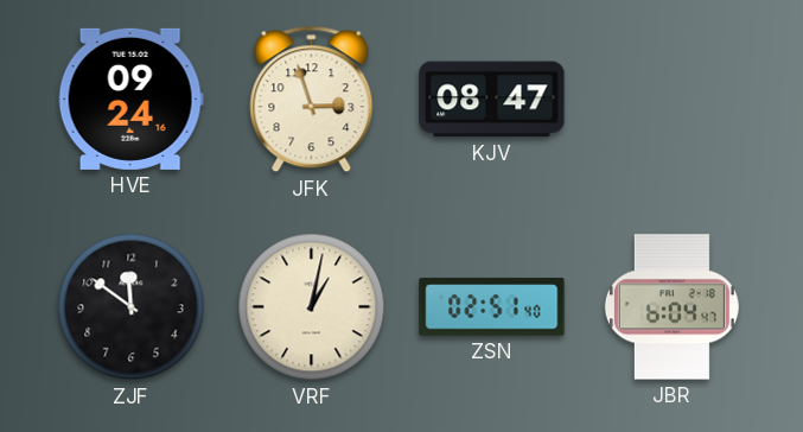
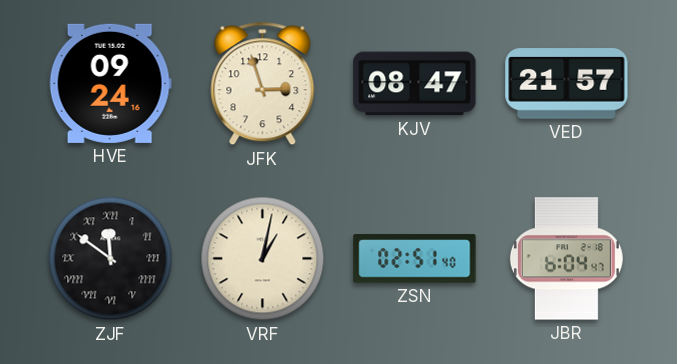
VED: none -> 21:57 (567, 84)
ZJF numerals: Arabic -> Roman (111, 259)
